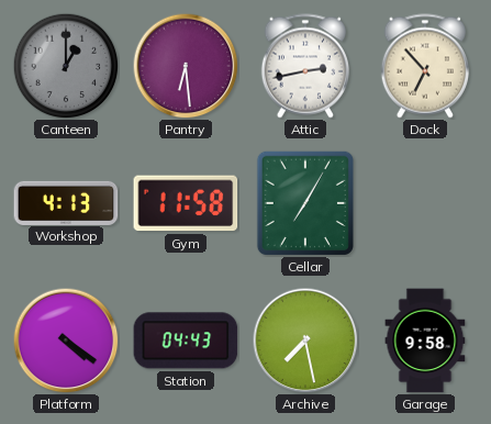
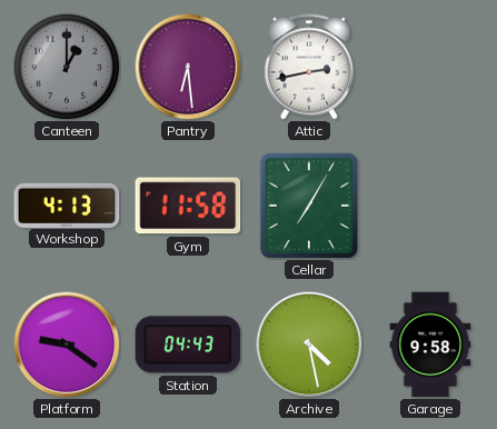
Dock: 6:53 -> none (424, 66)
Platform: 4:21 -> 9:21 (67, 345)
Archive: 7:28 -> 4:28 (309, 345)
